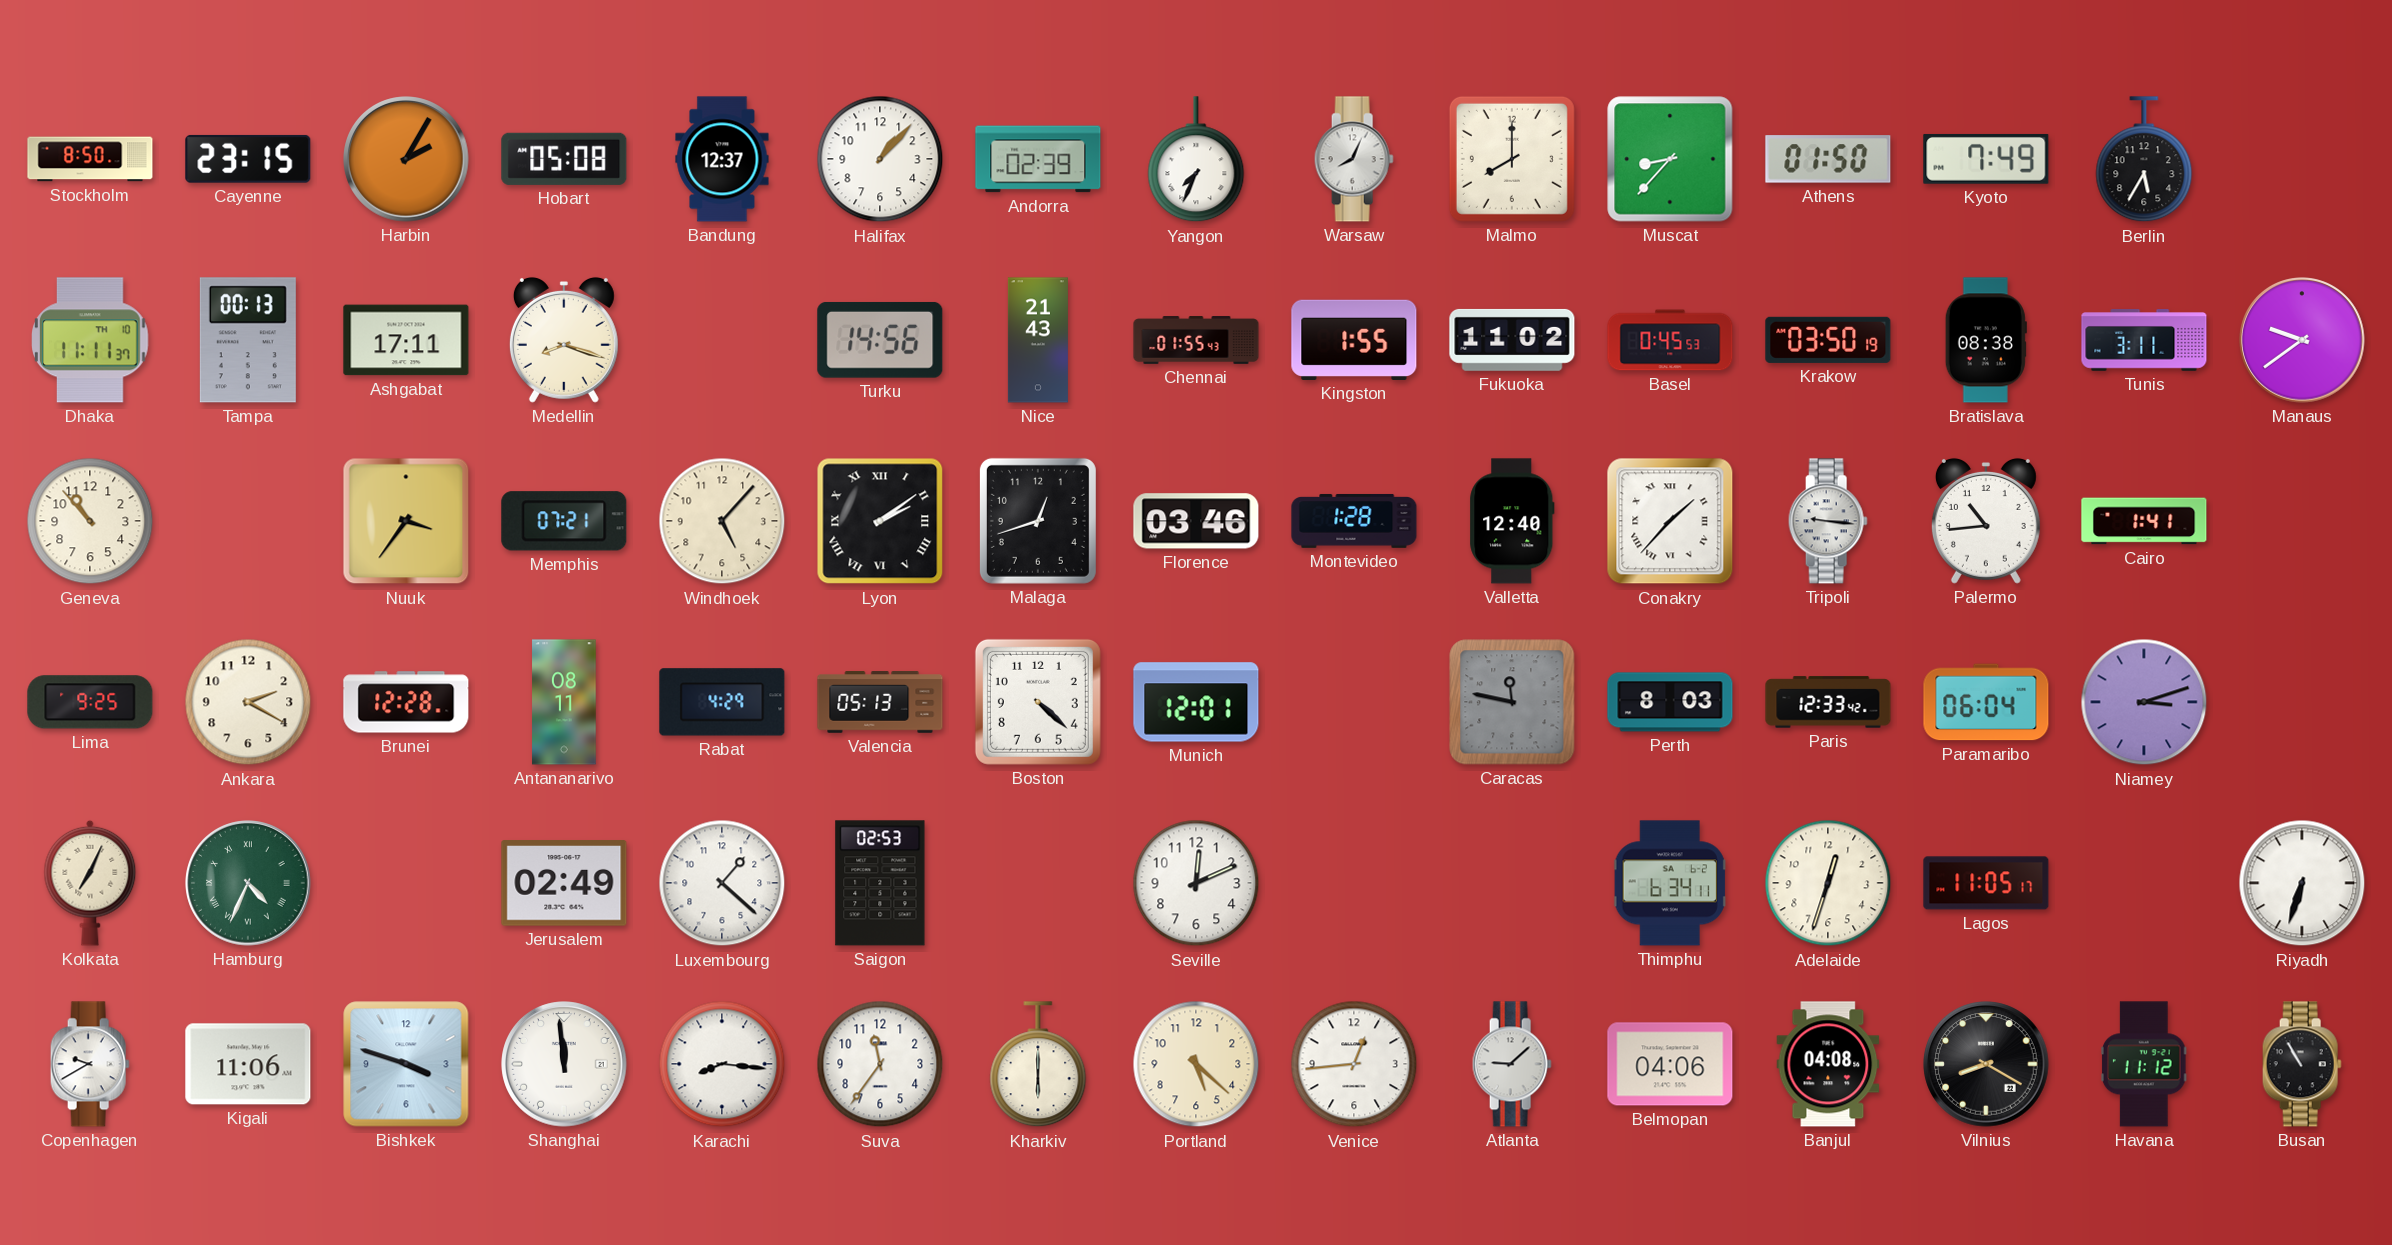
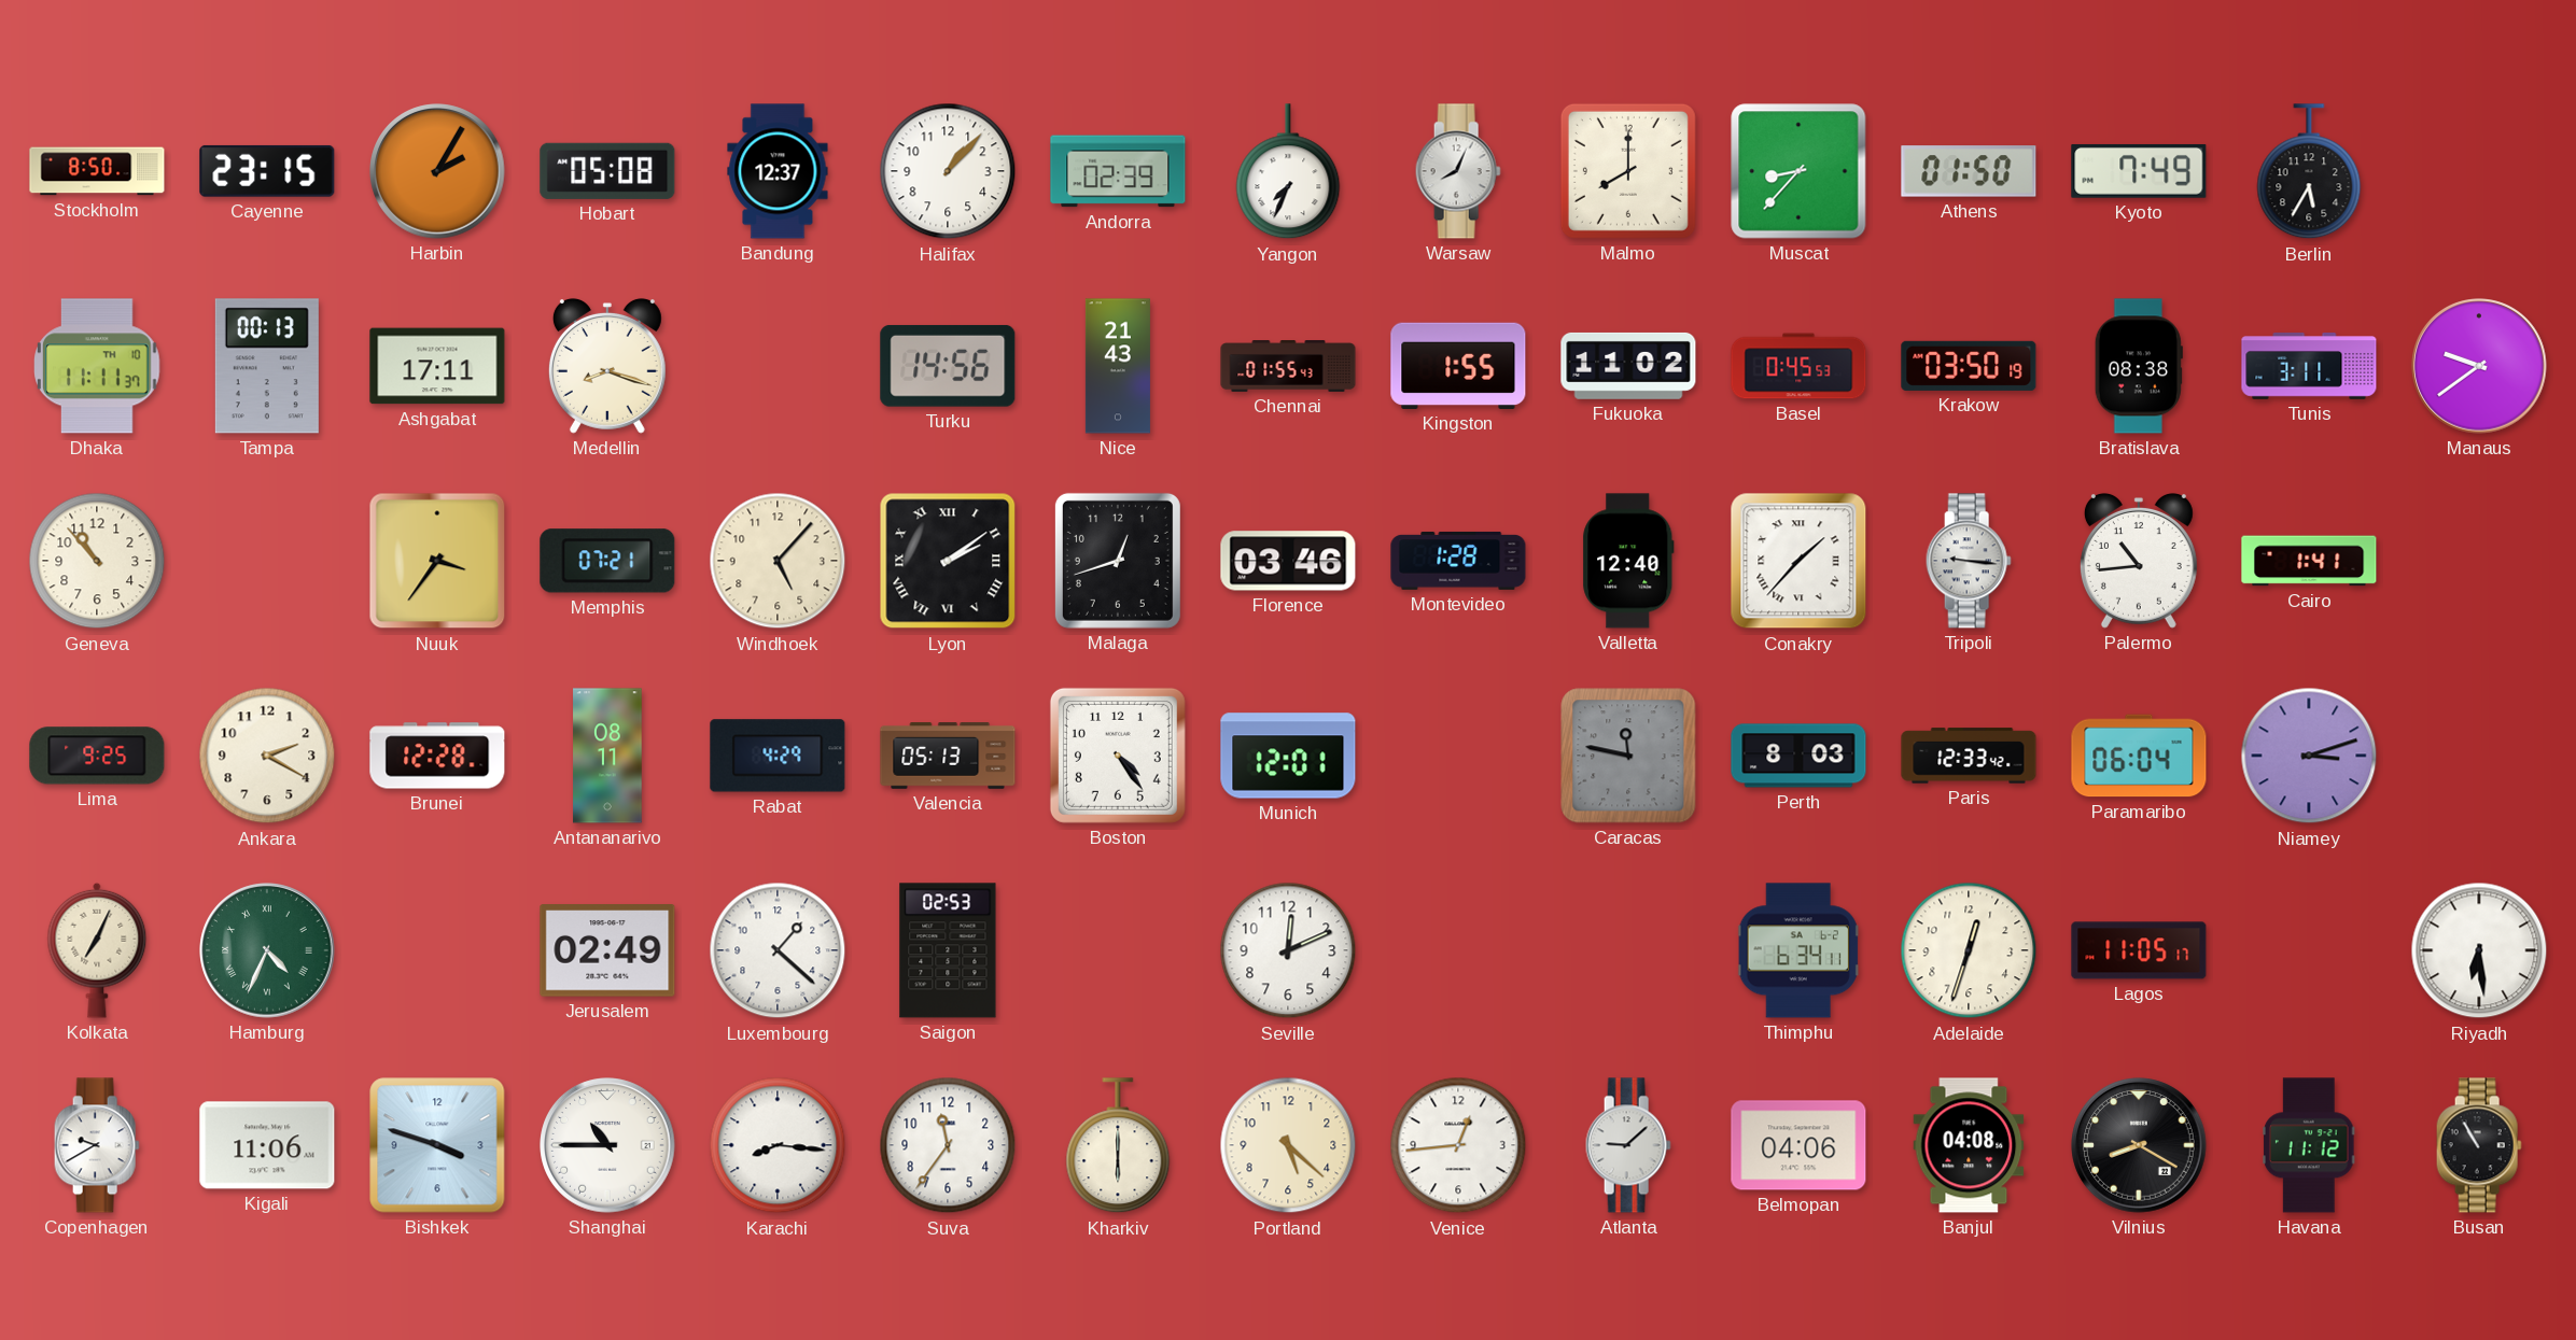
Boston: 4:22 -> 4:24 (1118, 756)
Riyadh: 6:33 -> 6:29 (2479, 950)
Shanghai: 11:59 -> 10:45 (607, 1145)
